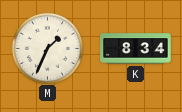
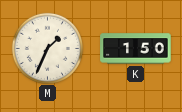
K: 8:34 -> 1:50 (136, 49)
